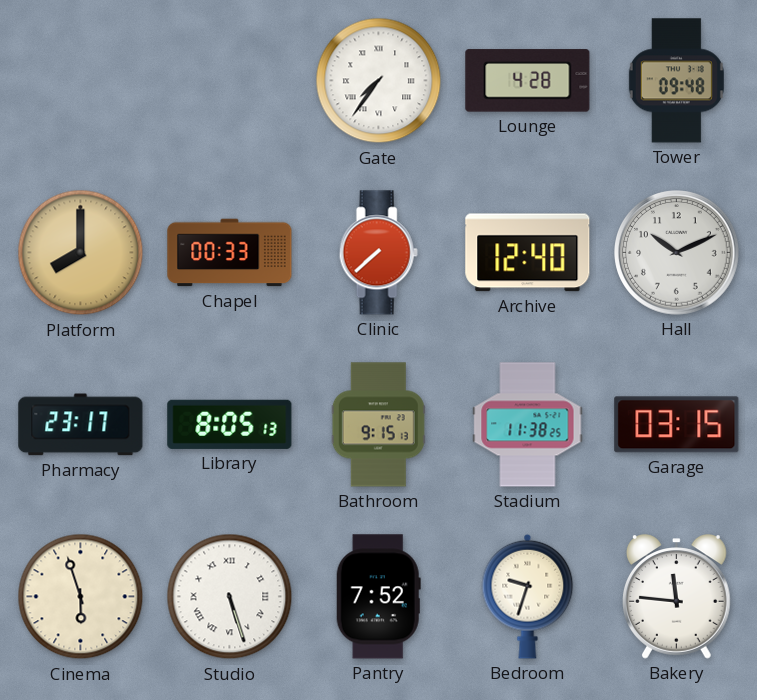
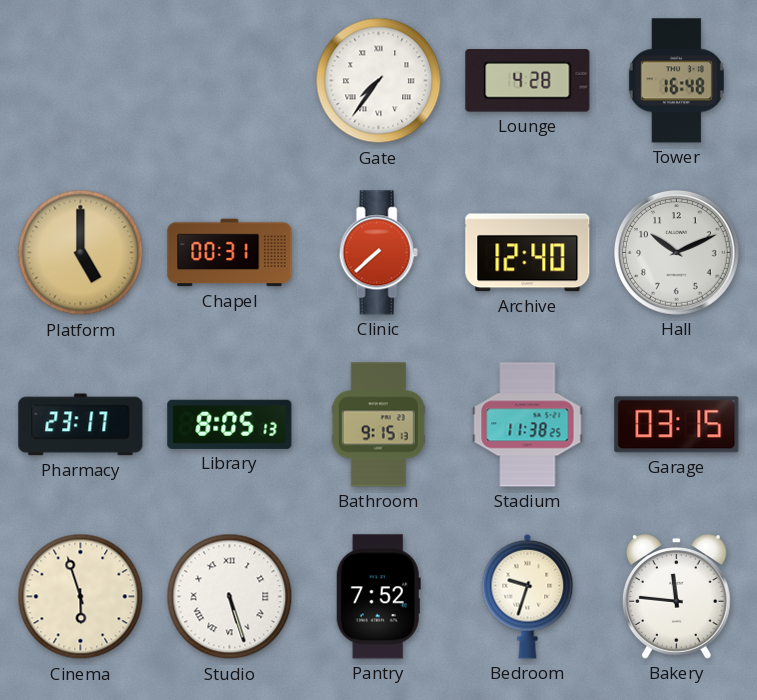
Tower: 09:48 -> 16:48 (676, 81)
Platform: 8:00 -> 5:00 (81, 253)
Chapel: 00:33 -> 00:31 (230, 253)
